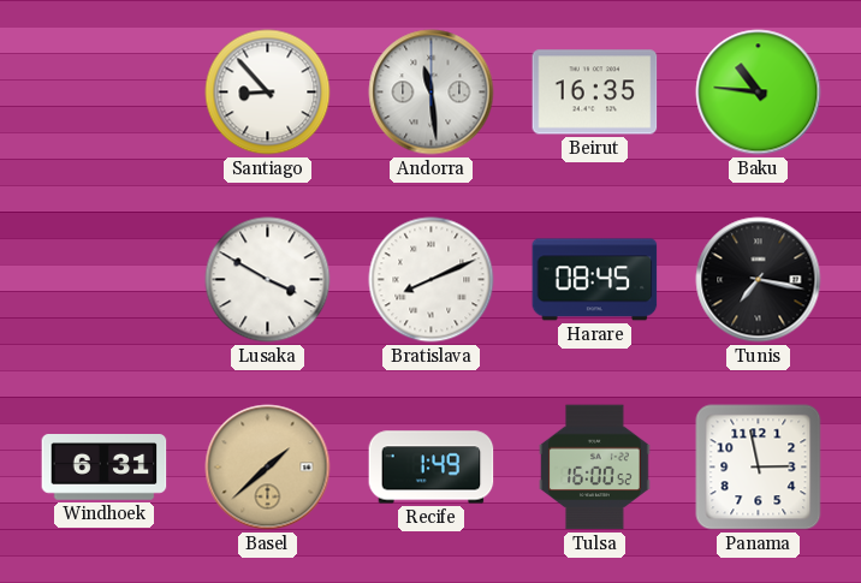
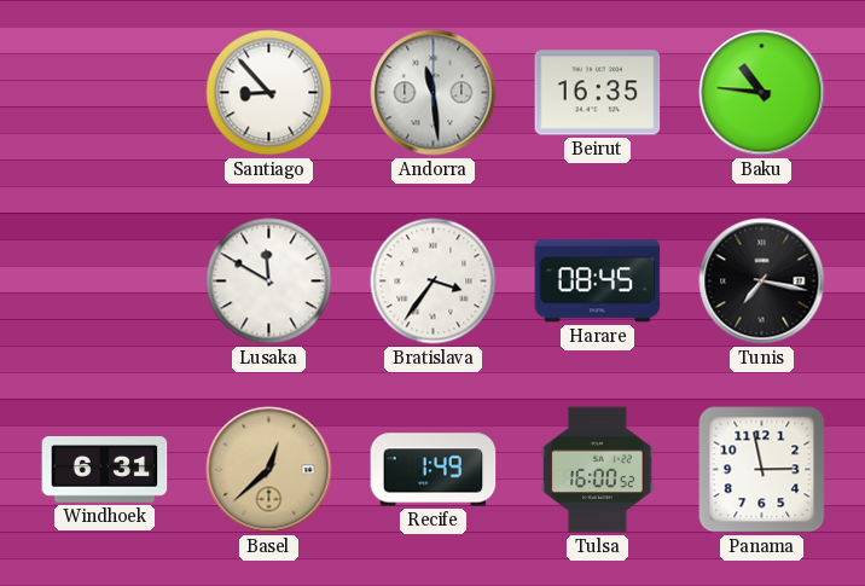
Lusaka: 3:50 -> 11:50 (269, 282)
Bratislava: 8:11 -> 3:36 (434, 282)
Basel: 1:38 -> 12:38 (269, 470)
